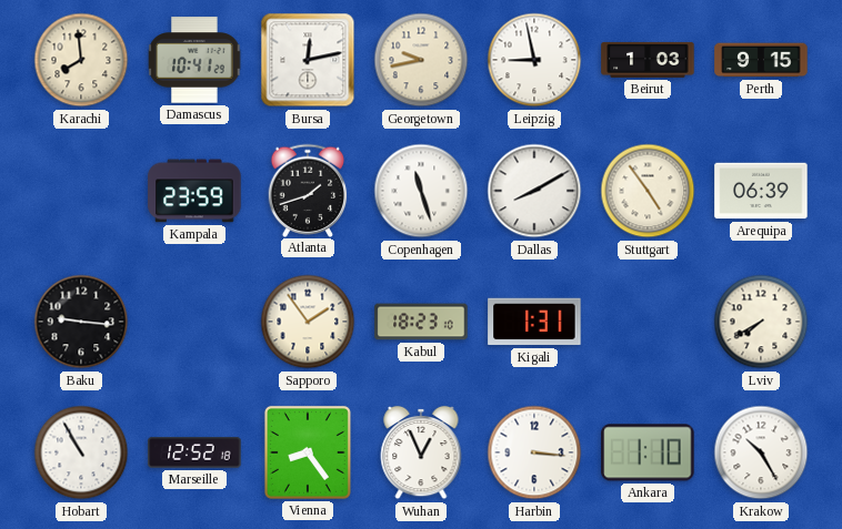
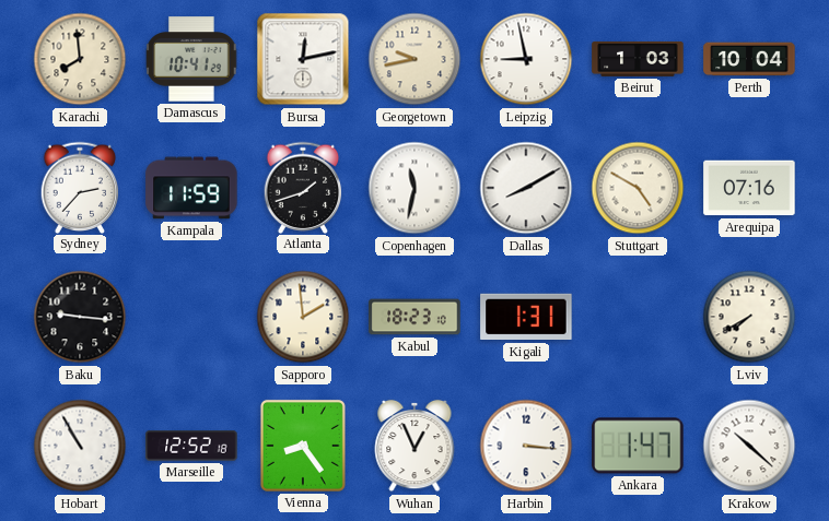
Perth: 9:15 -> 10:04 (749, 59)
Sydney: none -> 2:37 (80, 187)
Kampala: 23:59 -> 11:59 (191, 188)
Copenhagen: 11:27 -> 11:32 (414, 188)
Stuttgart: 4:54 -> 4:50 (638, 188)
Arequipa: 06:39 -> 07:16 (749, 188)
Sapporo: 1:54 -> 1:59 (303, 317)
Ankara: 1:10 -> 1:47 (638, 446)
Krakow: 10:25 -> 10:22 (749, 446)
